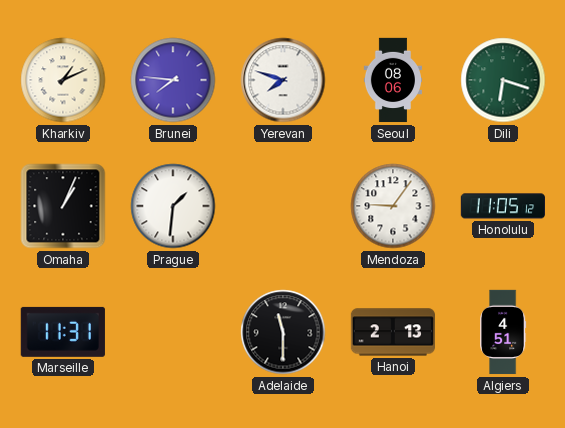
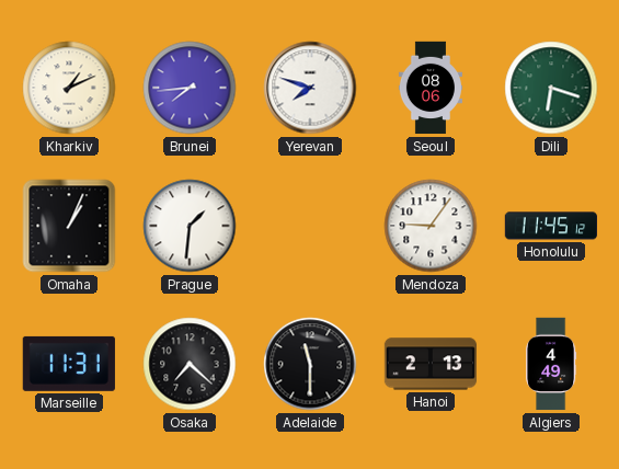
Brunei: 7:46 -> 7:44 (190, 88)
Honolulu: 11:05 -> 11:45 (550, 226)
Osaka: none -> 7:22 (190, 364)
Algiers: 4:51 -> 4:49 (551, 364)
